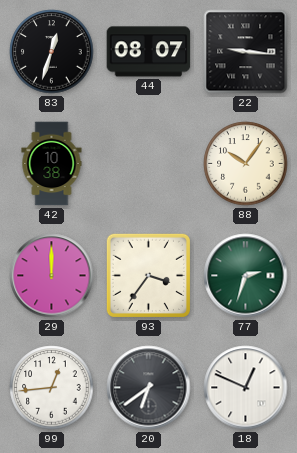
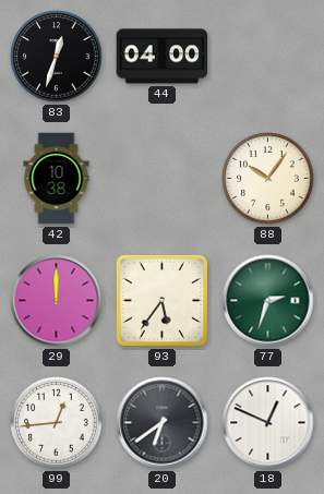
44: 08:07 -> 04:00 (163, 57)
22: 9:16 -> none (246, 52)
93: 3:36 -> 5:36 (161, 300)
